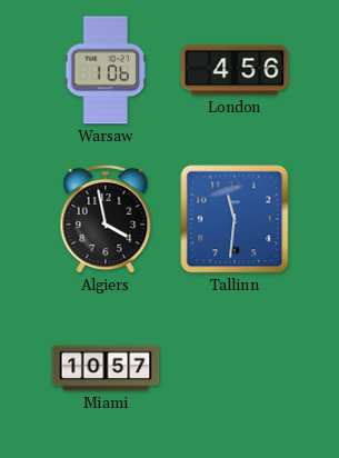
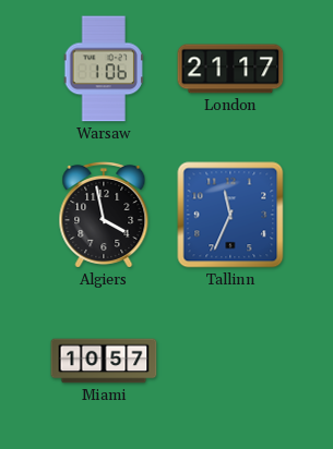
London: 4:56 -> 21:17 (230, 69)
Tallinn: 11:31 -> 11:34 (230, 215)
